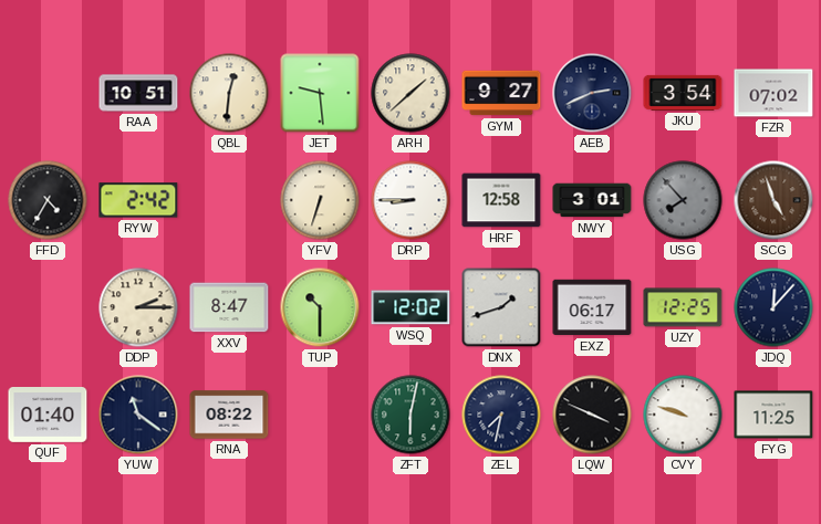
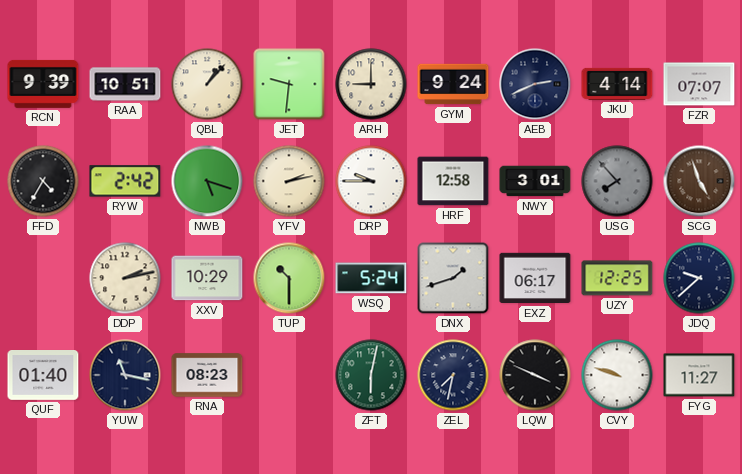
RCN: none -> 9:39 (43, 84)
QBL: 12:31 -> 1:07 (207, 84)
JET: 9:29 -> 9:31 (289, 84)
ARH: 1:38 -> 9:00 (371, 84)
GYM: 9:27 -> 9:24 (453, 84)
JKU: 3:54 -> 4:14 (617, 84)
FZR: 07:02 -> 07:07 (699, 84)
NWB: none -> 5:18 (207, 181)
YFV: 6:33 -> 2:13 (289, 181)
DRP: 8:45 -> 9:45 (371, 181)
DDP: 2:15 -> 2:13 (125, 278)
XXV: 8:47 -> 10:29 (207, 278)
WSQ: 12:02 -> 5:24 (371, 278)
JDQ: 12:07 -> 9:38 (699, 278)
YUW: 11:21 -> 11:17 (125, 375)
RNA: 08:22 -> 08:23 (207, 375)
FYG: 11:25 -> 11:27 (699, 375)
